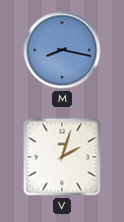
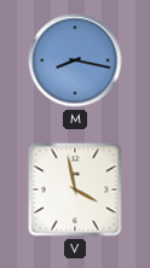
V: 2:03 -> 3:58 (75, 190)
